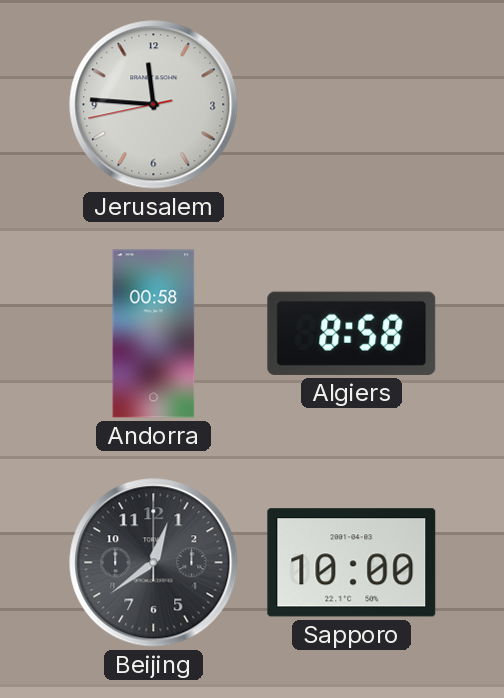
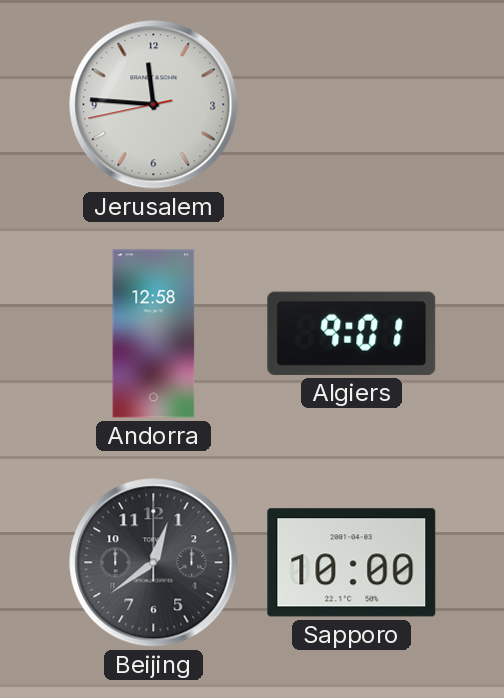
Andorra: 00:58 -> 12:58 (154, 334)
Algiers: 8:58 -> 9:01 (352, 333)
